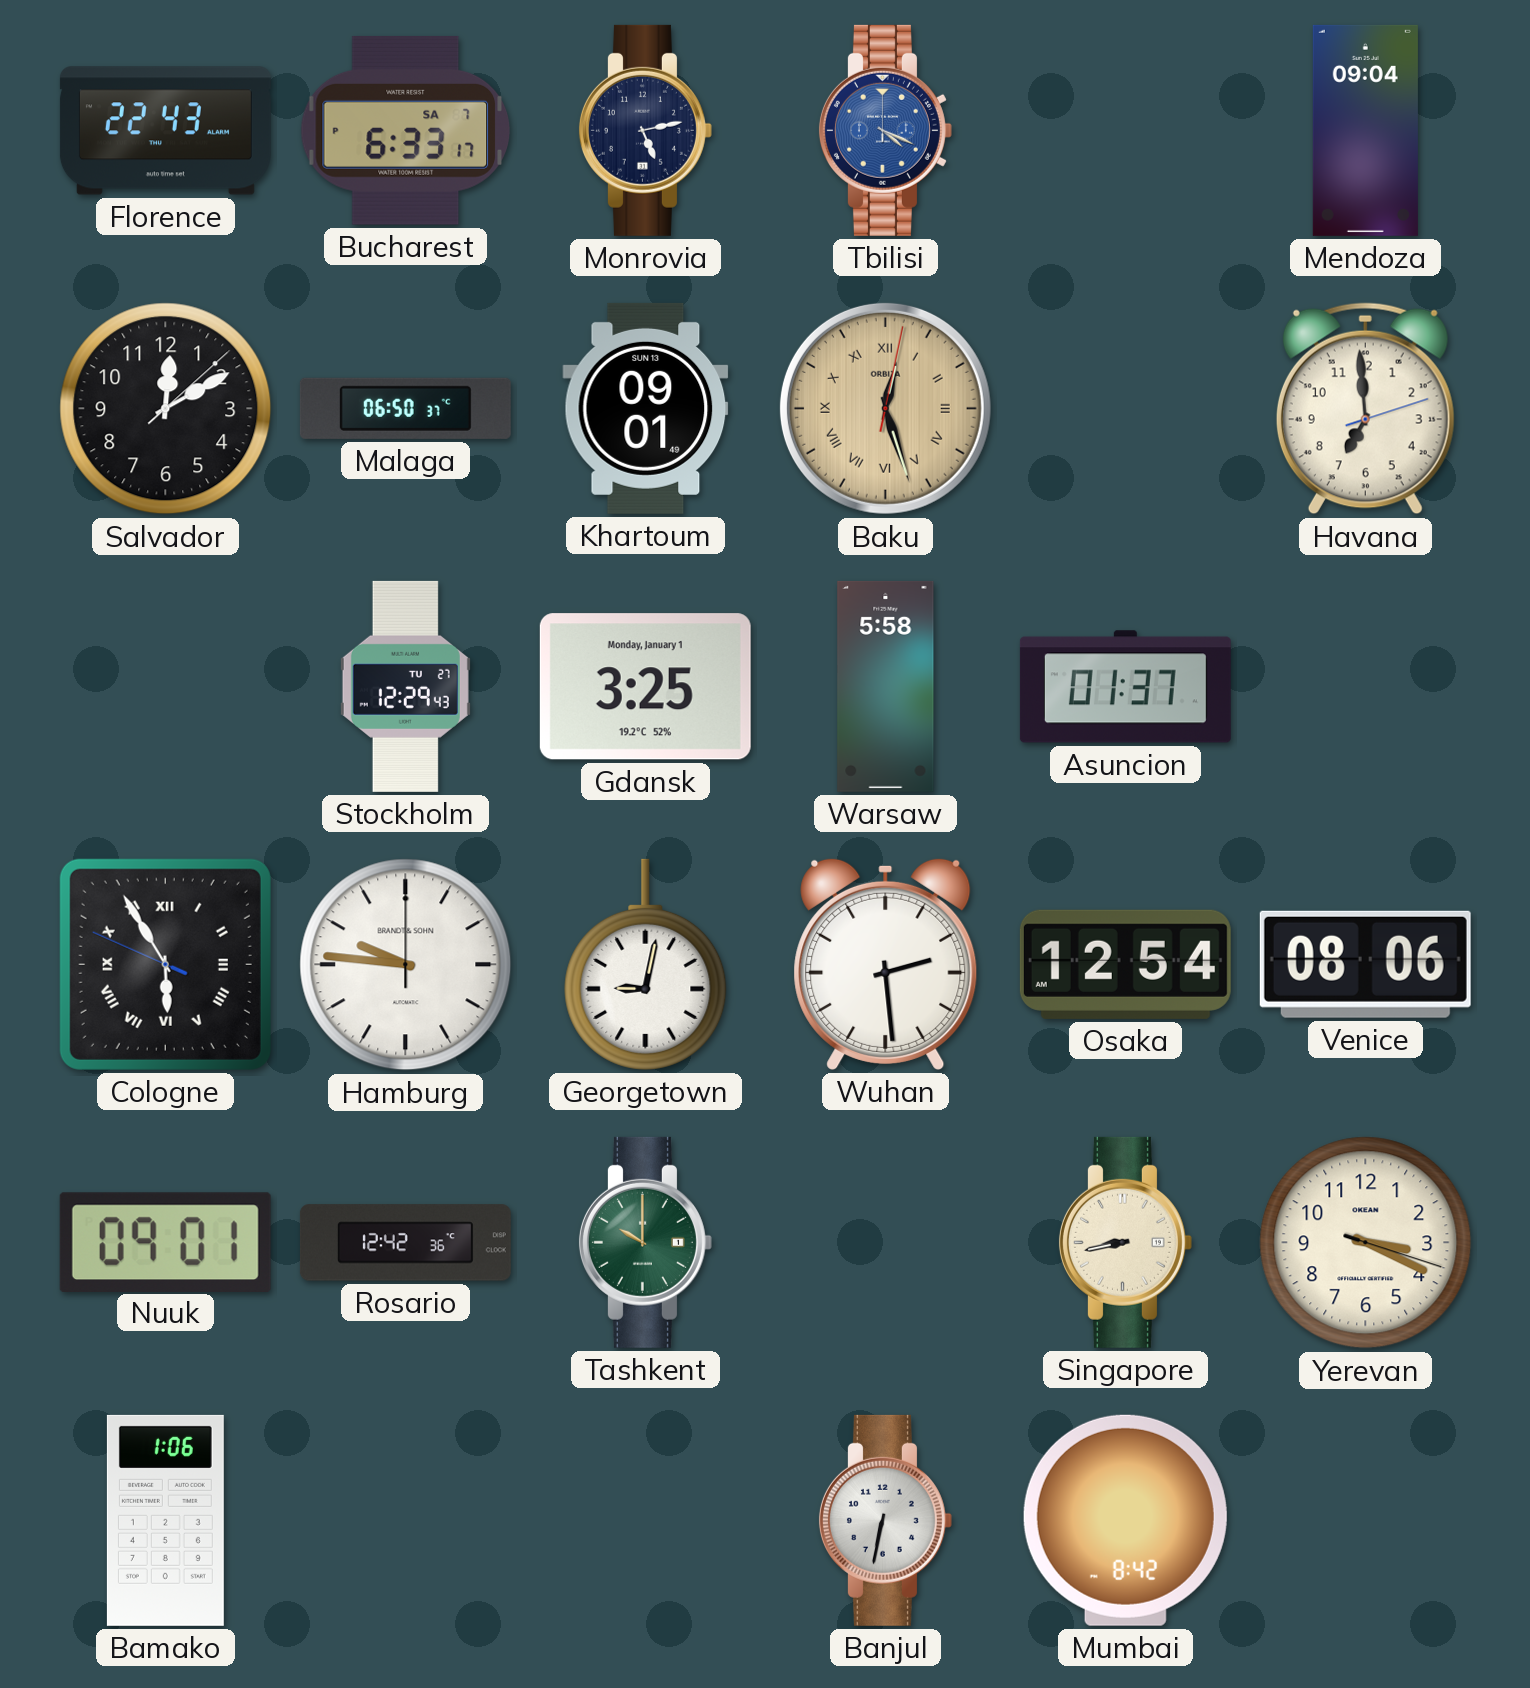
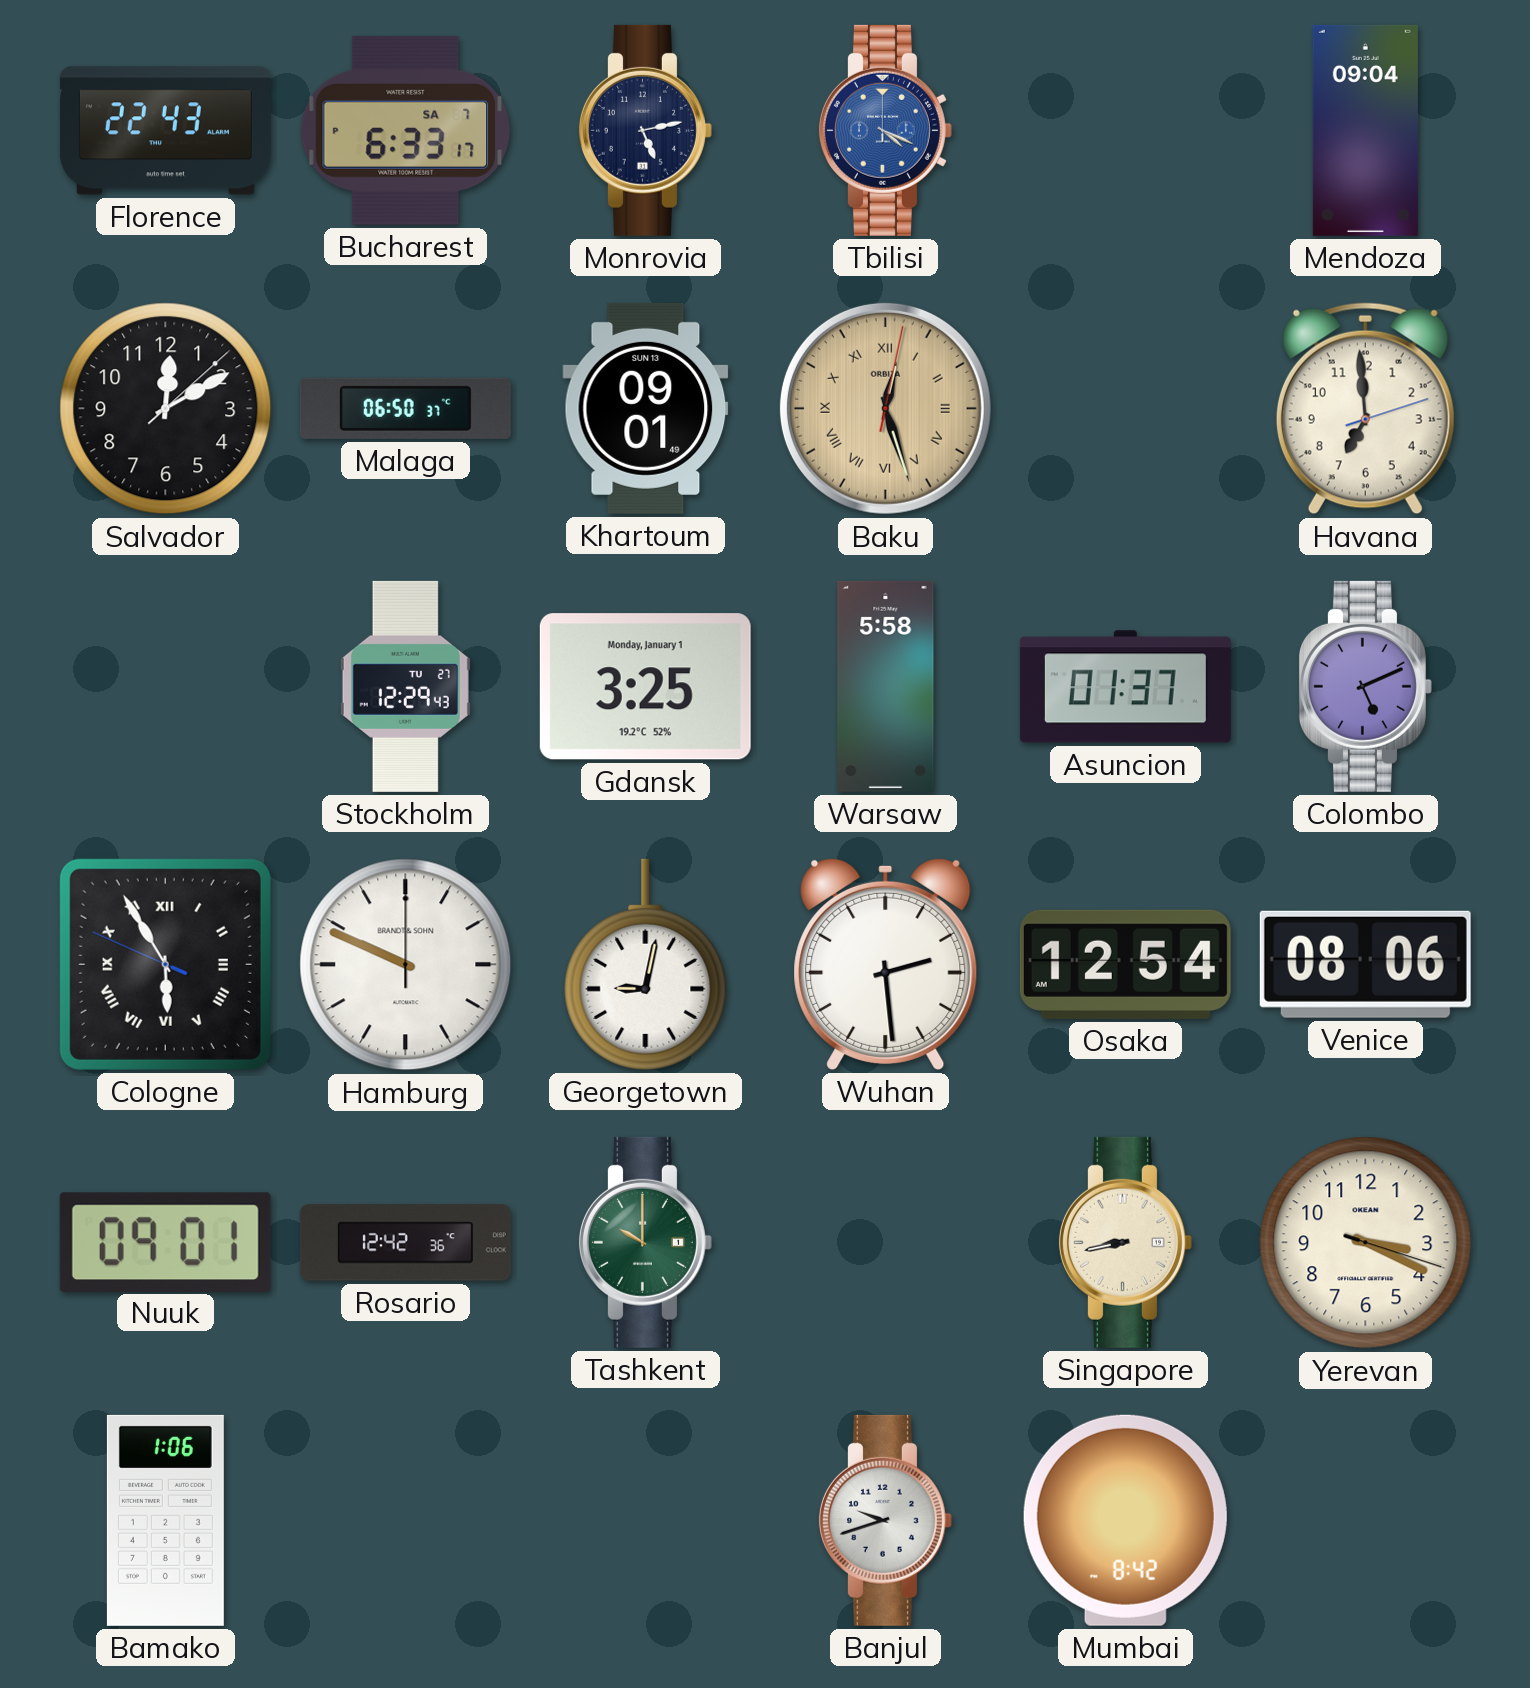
Colombo: none -> 5:11 (1365, 686)
Hamburg: 9:46 -> 9:49 (406, 965)
Banjul: 6:32 -> 9:42 (885, 1520)
